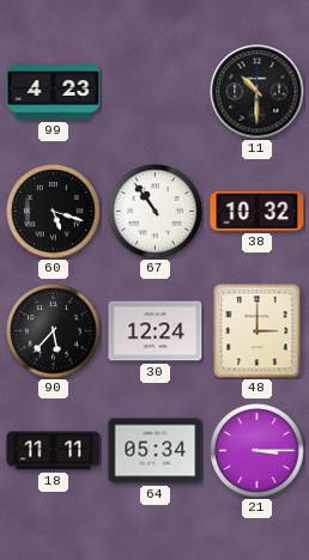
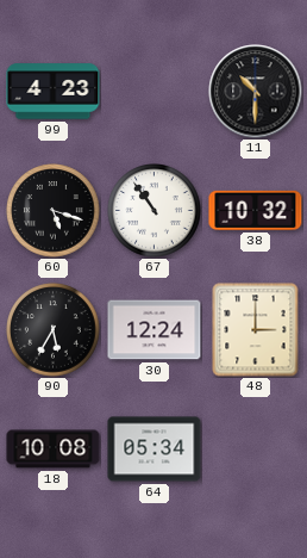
90: 5:37 -> 5:35 (54, 330)
18: 11:11 -> 10:08 (54, 449)
21: 3:15 -> none (257, 451)
